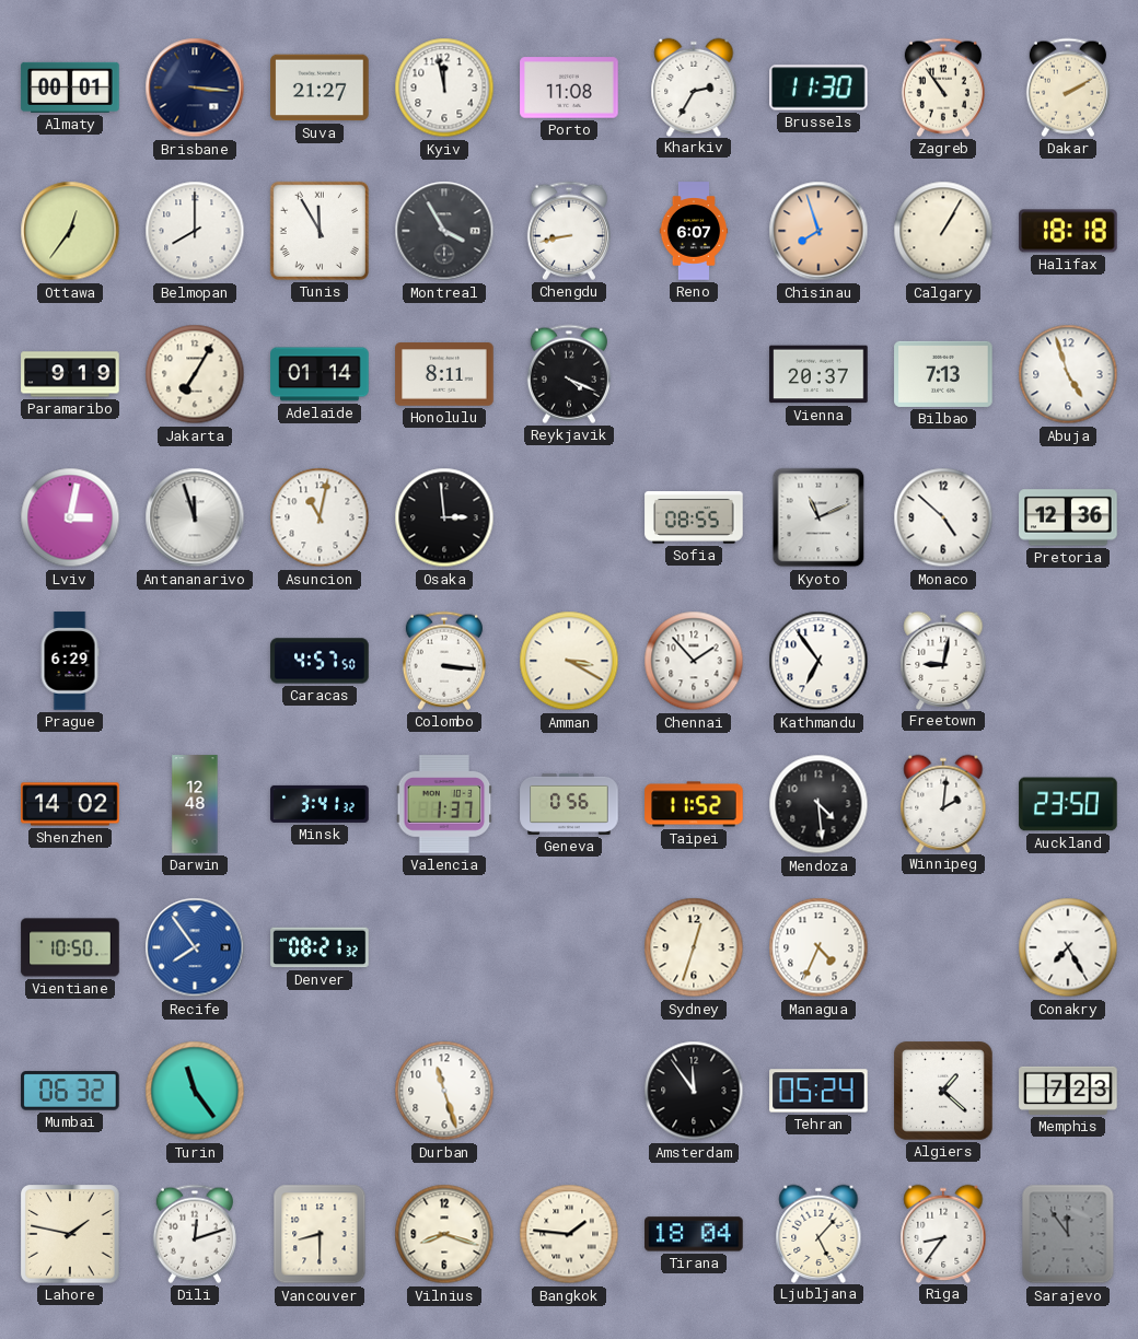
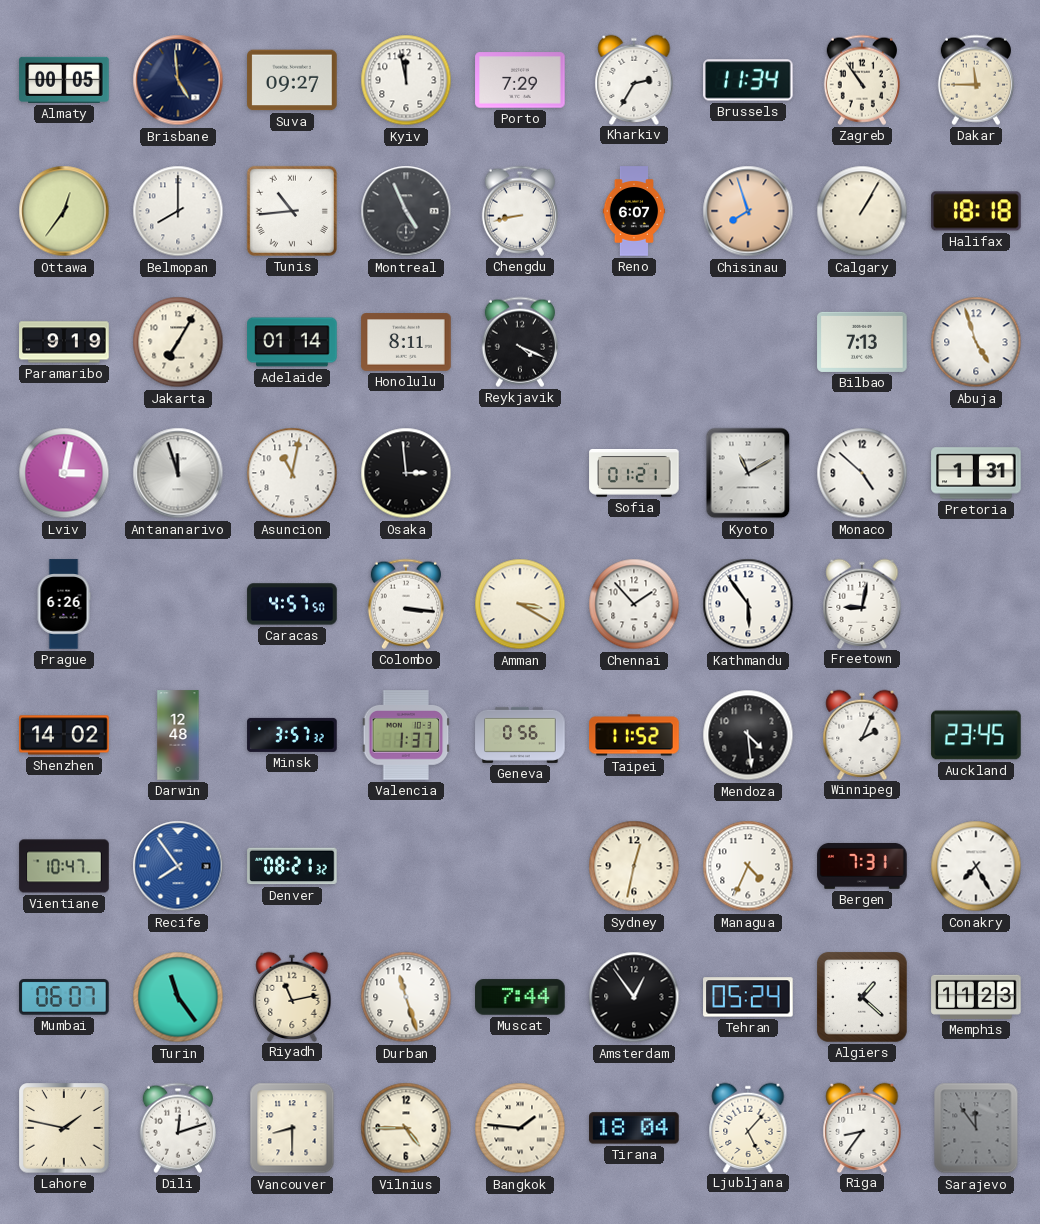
Almaty: 00:01 -> 00:05 (64, 80)
Brisbane: 3:16 -> 4:59 (178, 80)
Suva: 21:27 -> 09:27 (292, 80)
Porto: 11:08 -> 7:29 (520, 80)
Brussels: 11:30 -> 11:34 (748, 80)
Dakar: 2:10 -> 11:45 (976, 80)
Tunis: 11:55 -> 10:44 (292, 211)
Montreal: 3:55 -> 4:56 (406, 211)
Vienna: 20:37 -> none (818, 374)
Sofia: 08:55 -> 01:21 (634, 474)
Kyoto: 11:11 -> 11:10 (748, 473)
Pretoria: 12:36 -> 1:31 (976, 473)
Prague: 6:29 -> 6:26 (64, 604)
Kathmandu: 6:54 -> 5:54 (748, 604)
Minsk: 3:41 -> 3:57 (292, 735)
Winnipeg: 2:01 -> 2:04 (862, 734)
Auckland: 23:50 -> 23:45 (976, 735)
Vientiane: 10:50 -> 10:47 (64, 866)
Sydney: 12:33 -> 12:32 (634, 866)
Bergen: none -> 7:31 (862, 866)
Mumbai: 06:32 -> 06:07 (64, 997)
Riyadh: none -> 11:13 (292, 996)
Muscat: none -> 7:44 (520, 997)
Amsterdam: 11:54 -> 12:54 (634, 997)
Memphis: 7:23 -> 11:23 (976, 997)
Vilnius: 8:18 -> 4:45 (406, 1128)
